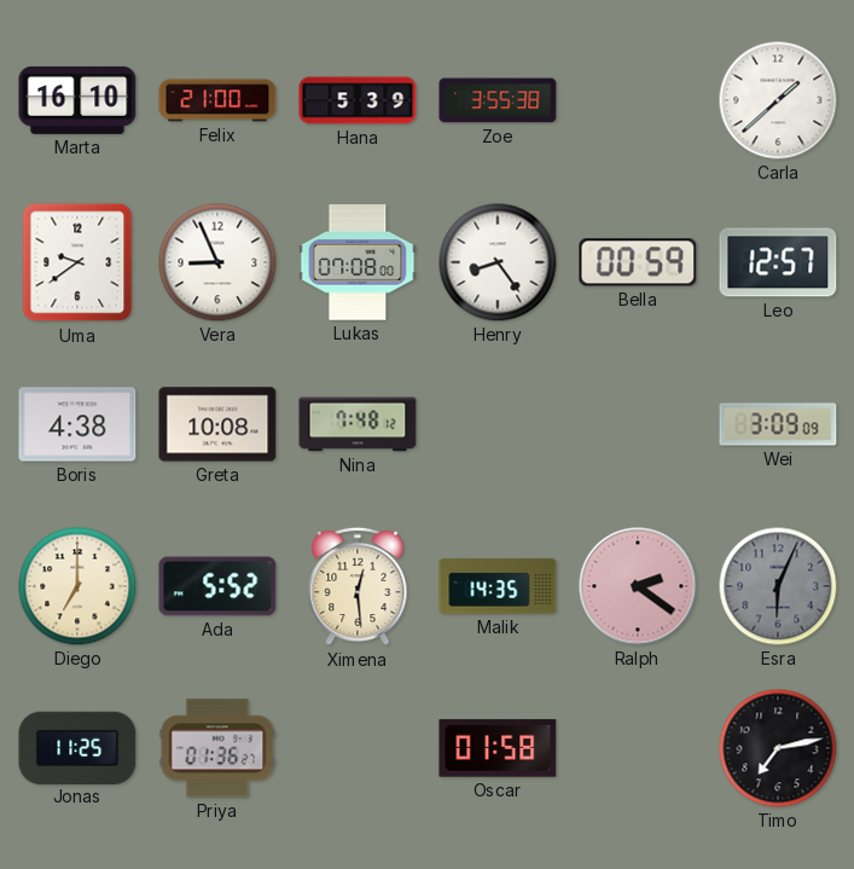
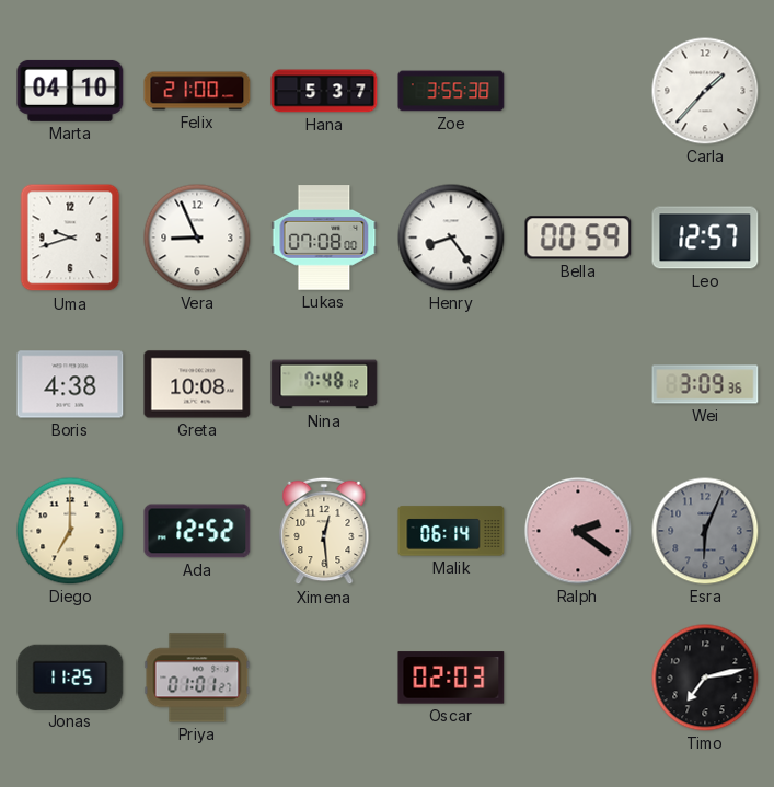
Marta: 16:10 -> 04:10 (70, 91)
Hana: 5:39 -> 5:37 (324, 91)
Carla: 1:38 -> 1:37 (705, 91)
Uma: 9:39 -> 9:42 (70, 238)
Wei: 3:09:09 -> 3:09:36 (705, 384)
Ada: 5:52 -> 12:52 (197, 531)
Malik: 14:35 -> 06:14 (451, 531)
Priya: 01:36 -> 01:01 (197, 678)
Oscar: 01:58 -> 02:03 (451, 678)
